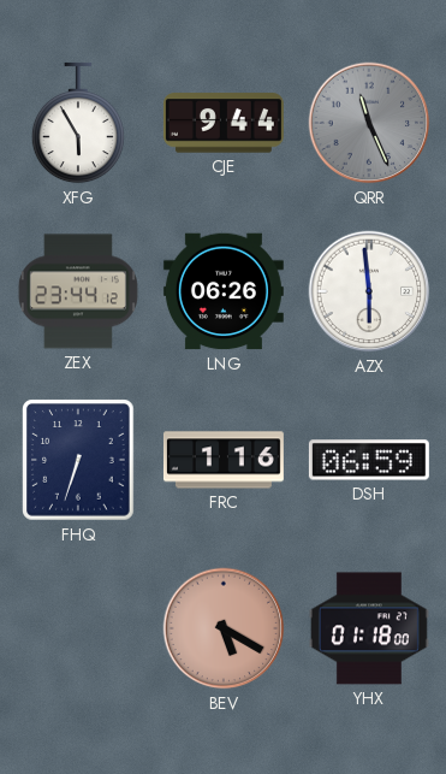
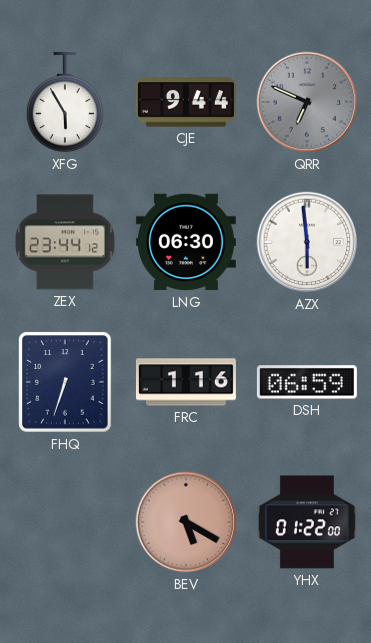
QRR: 11:26 -> 6:49 (307, 102)
LNG: 06:26 -> 06:30 (186, 242)
YHX: 01:18 -> 01:22 (307, 522)
